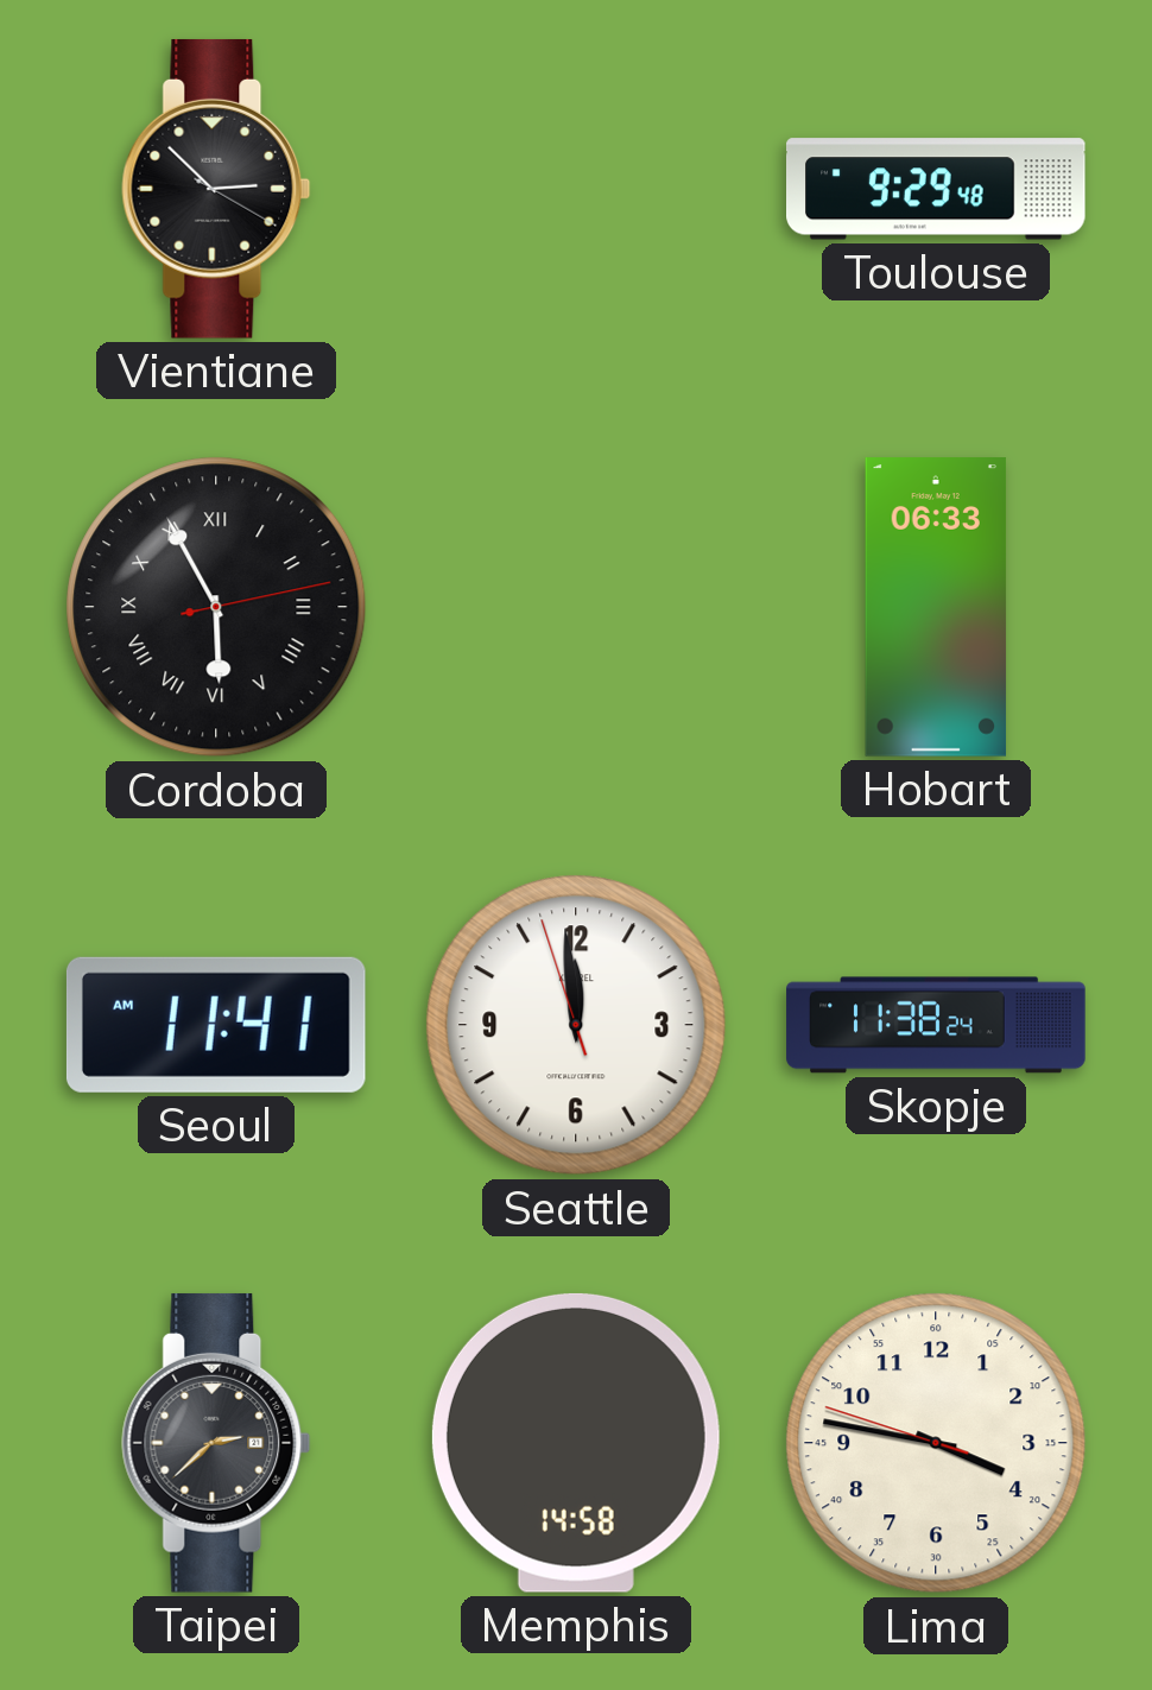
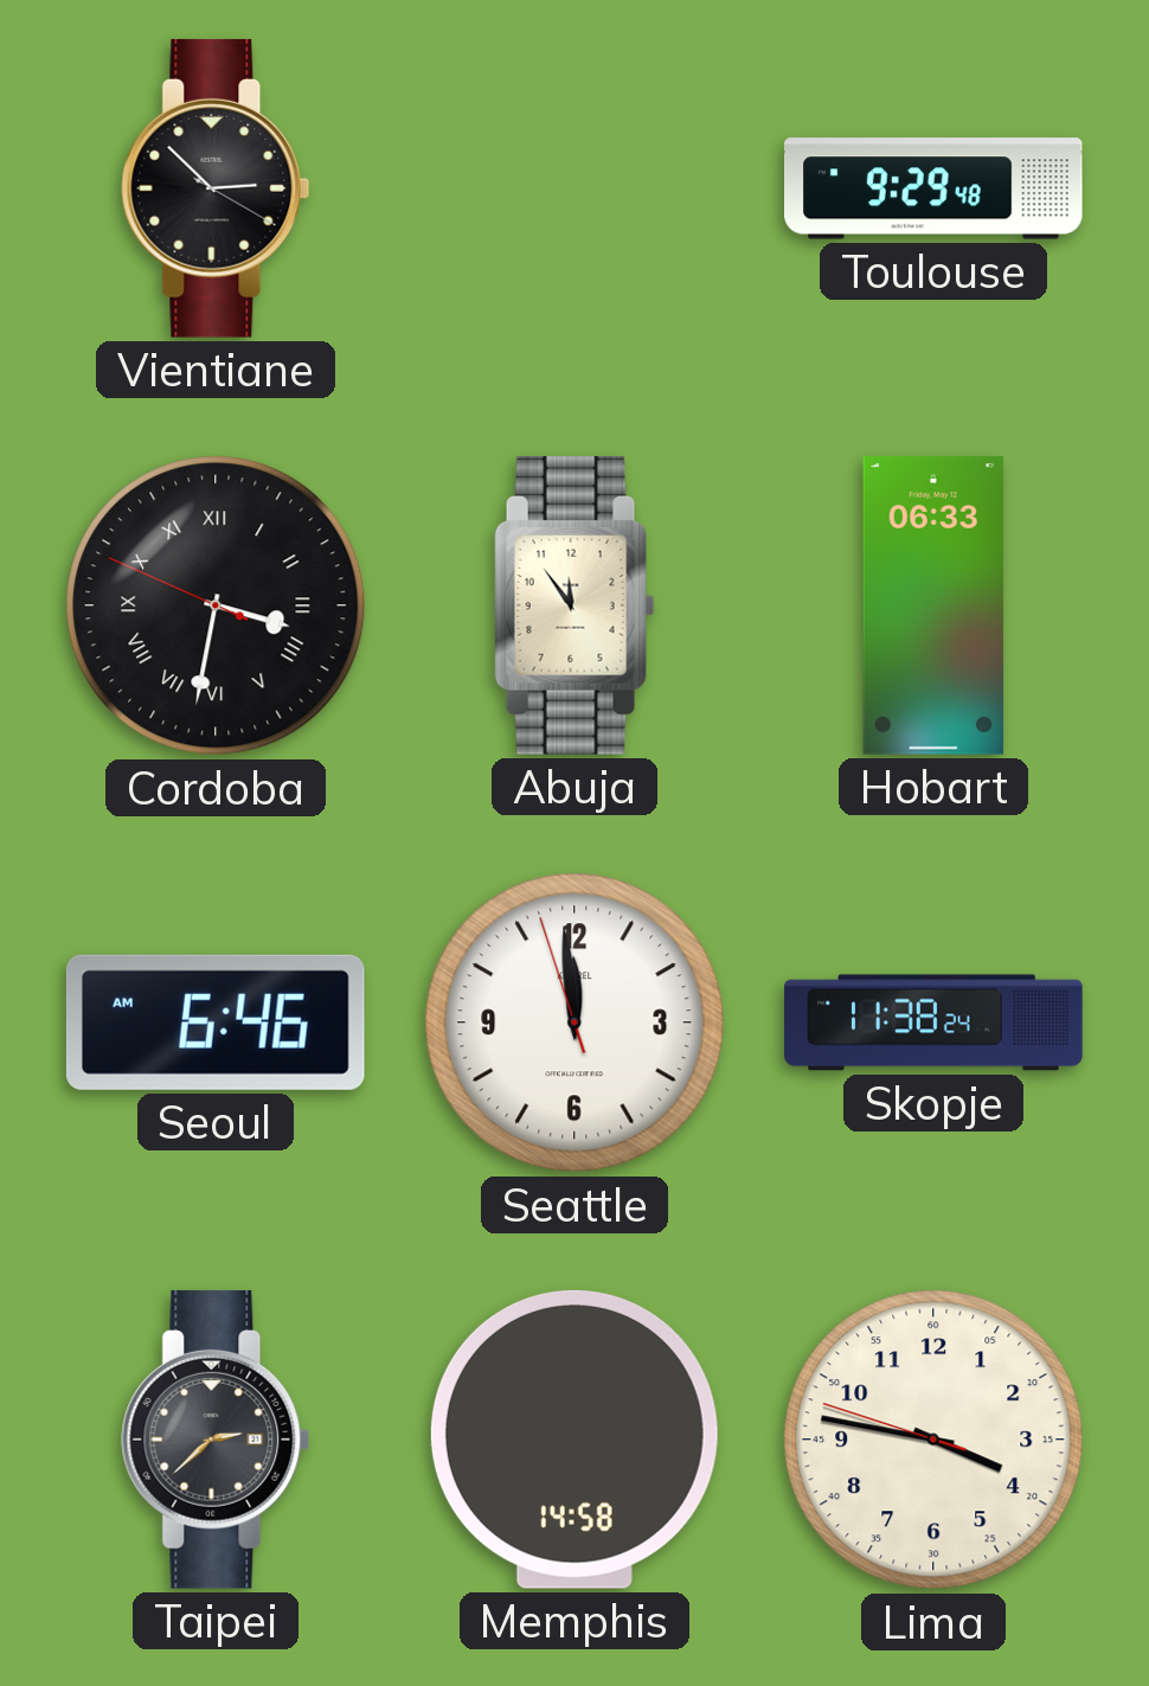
Cordoba: 5:55 -> 3:31 (216, 605)
Abuja: none -> 11:54 (574, 605)
Seoul: 11:41 -> 6:46 (216, 1023)
